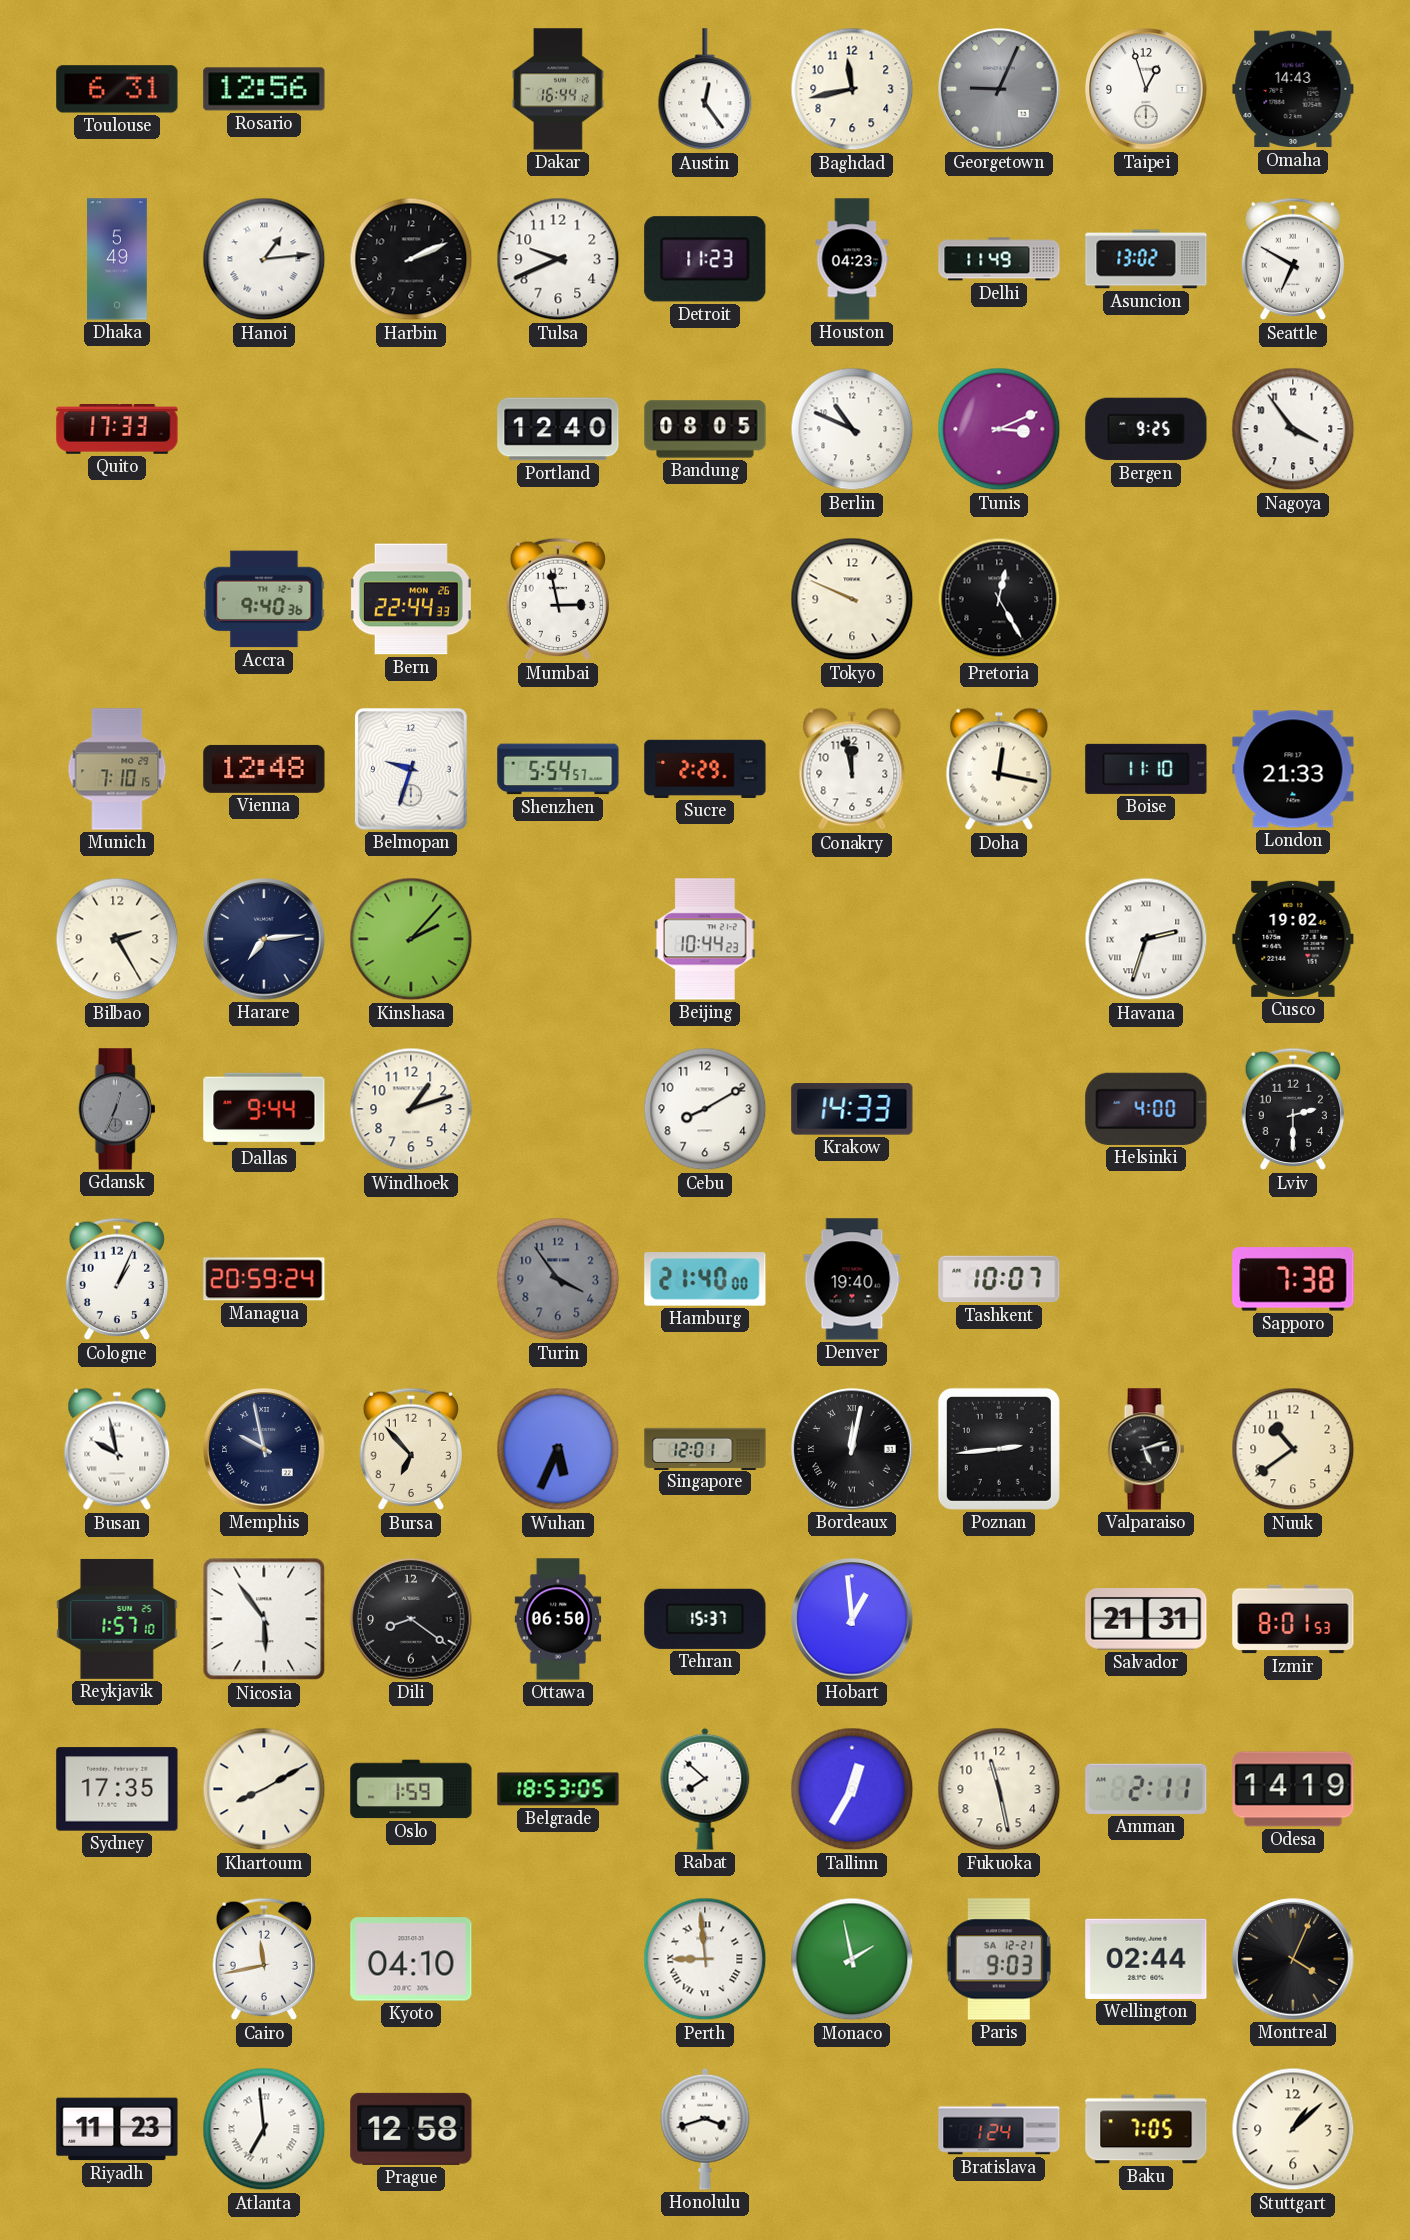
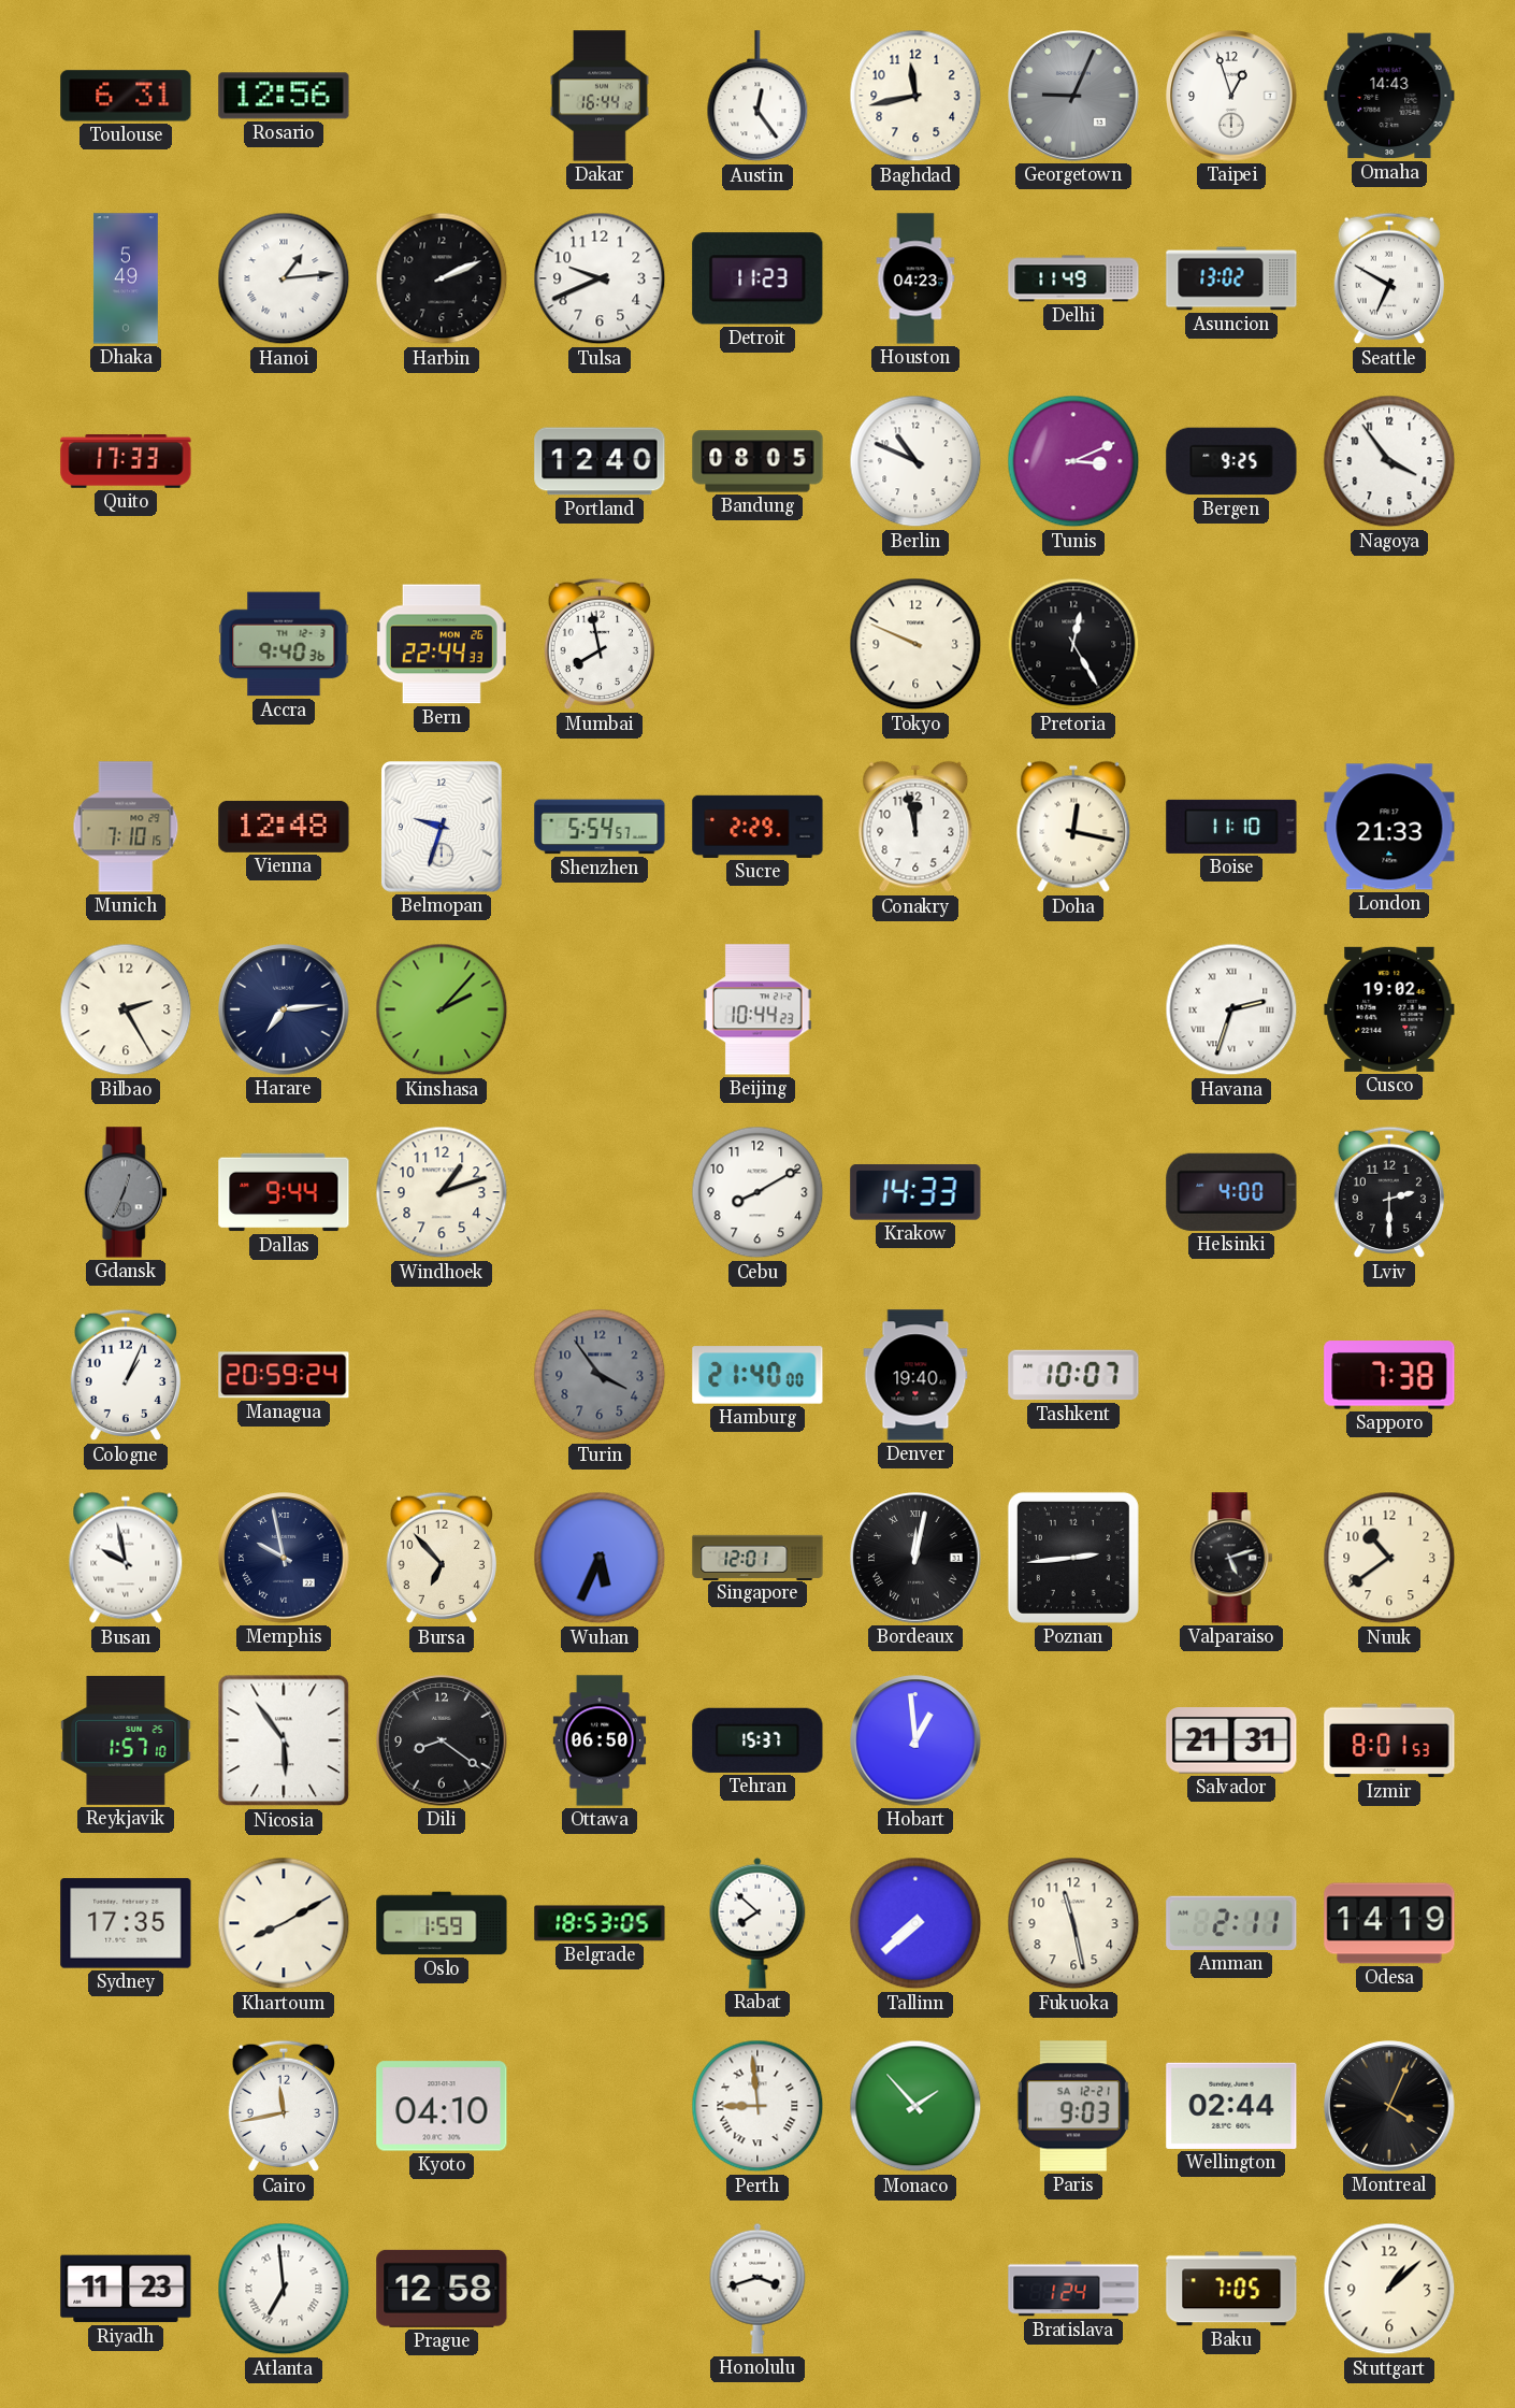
Mumbai: 2:58 -> 7:58 (598, 644)
Tallinn: 12:35 -> 7:38 (915, 1923)
Monaco: 1:58 -> 1:53 (915, 2106)
